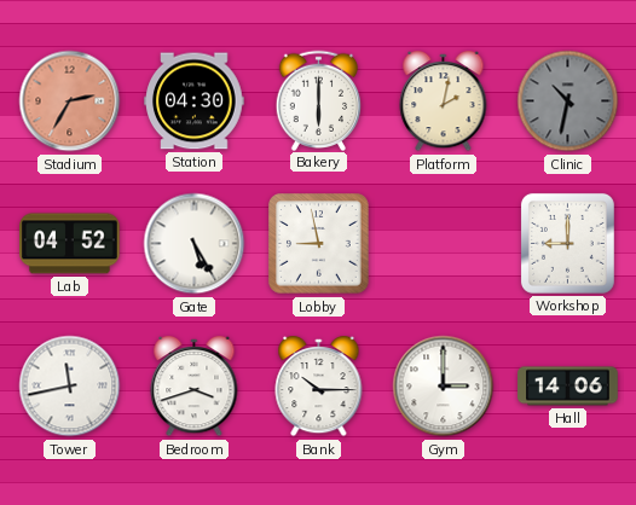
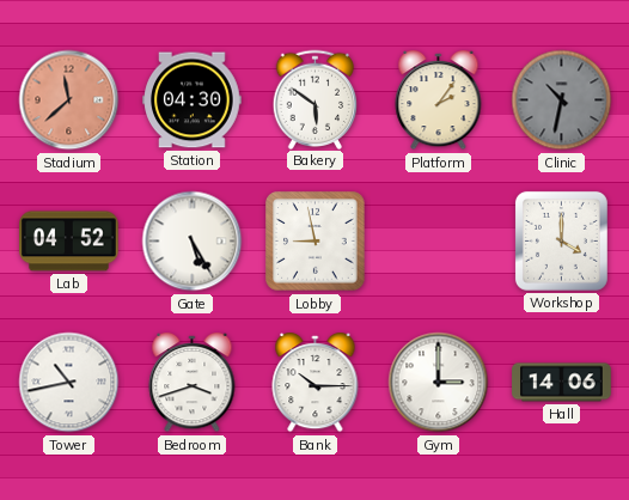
Stadium: 2:35 -> 11:38 (69, 100)
Bakery: 6:00 -> 5:51 (316, 99)
Platform: 2:02 -> 2:06 (439, 100)
Workshop: 9:00 -> 4:00 (561, 240)
Tower: 11:43 -> 10:43 (69, 383)
